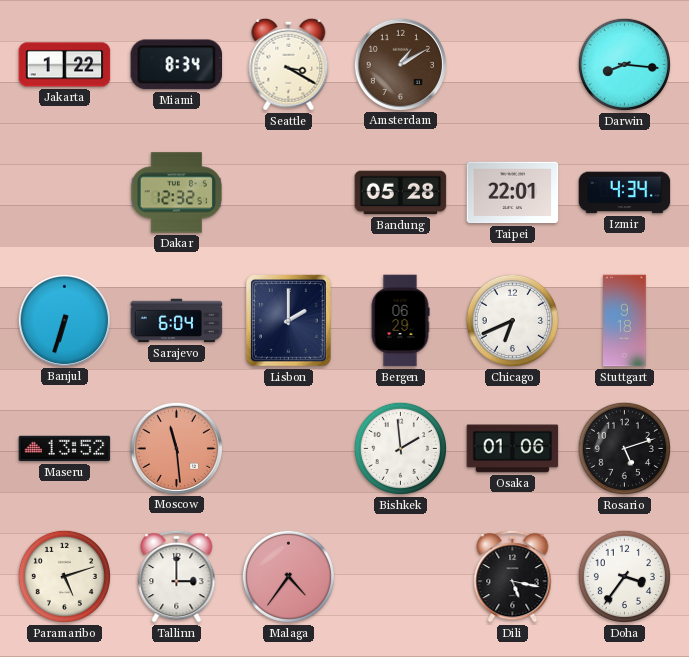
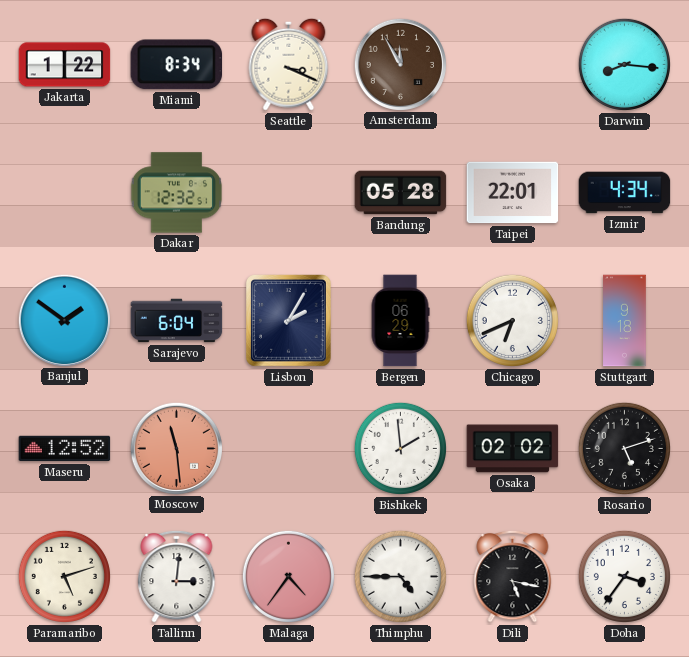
Seattle: 3:20 -> 3:19 (289, 64)
Amsterdam: 1:10 -> 11:55 (400, 64)
Banjul: 6:33 -> 1:51 (64, 320)
Lisbon: 2:00 -> 2:05 (289, 321)
Maseru: 13:52 -> 12:52 (65, 449)
Osaka: 01:06 -> 02:02 (513, 449)
Tallinn: 3:00 -> 3:01 (177, 576)
Thimphu: none -> 4:45 (400, 576)
